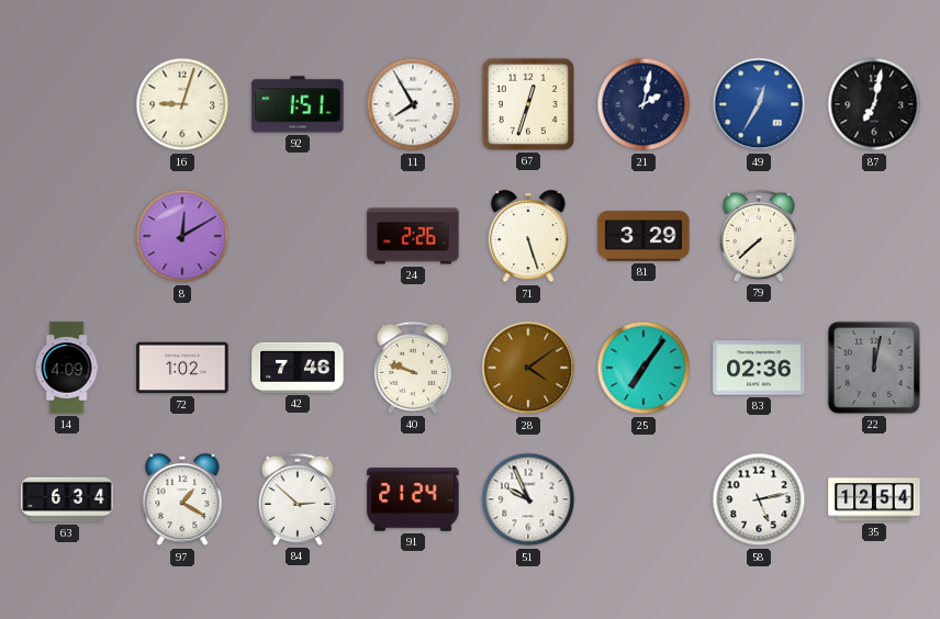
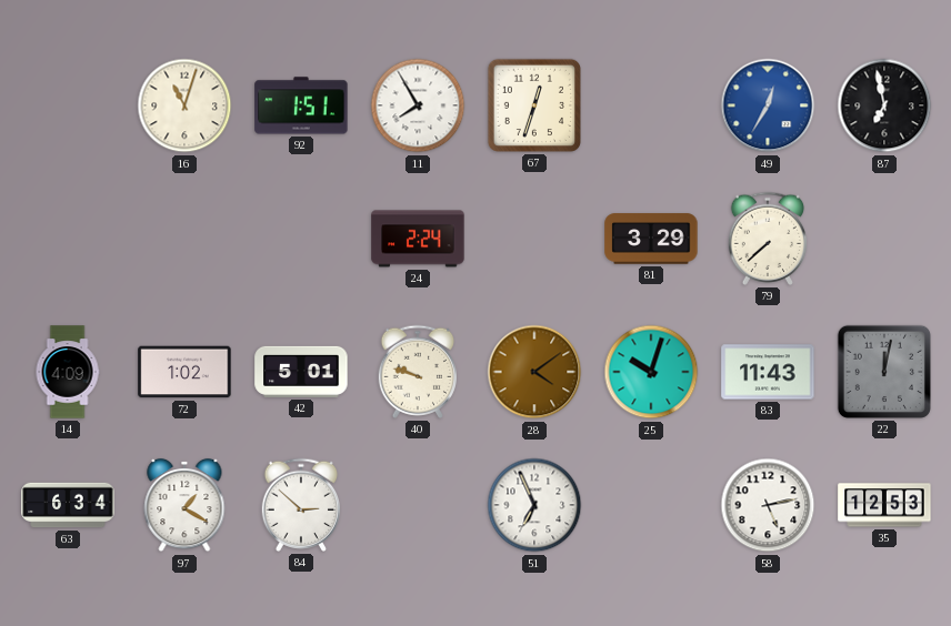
16: 9:03 -> 11:03 (184, 105)
21: 2:02 -> none (644, 104)
87: 7:02 -> 6:58 (884, 105)
8: 12:10 -> none (182, 236)
24: 2:26 -> 2:24 (418, 239)
71: 5:27 -> none (528, 236)
42: 7:46 -> 5:01 (301, 372)
25: 7:06 -> 10:03 (651, 372)
83: 02:36 -> 11:43 (768, 372)
91: 21:24 -> none (413, 499)
51: 9:56 -> 6:56 (534, 505)
35: 12:54 -> 12:53 (884, 505)
